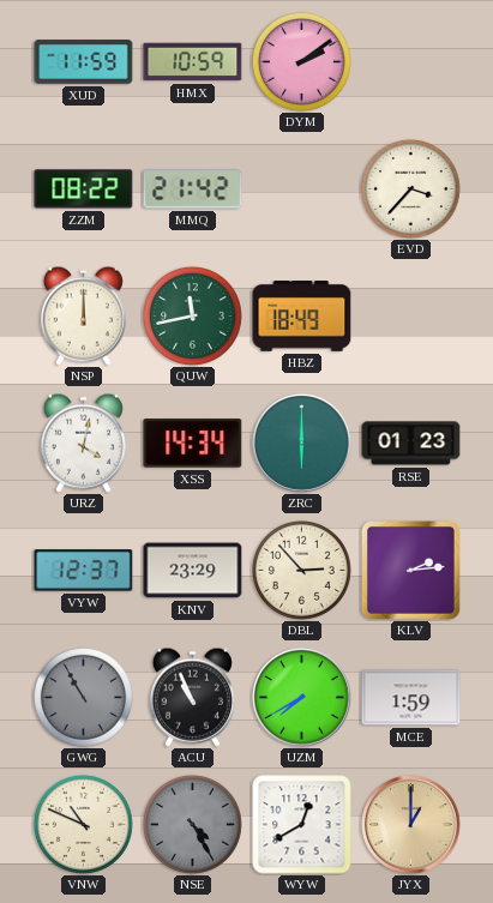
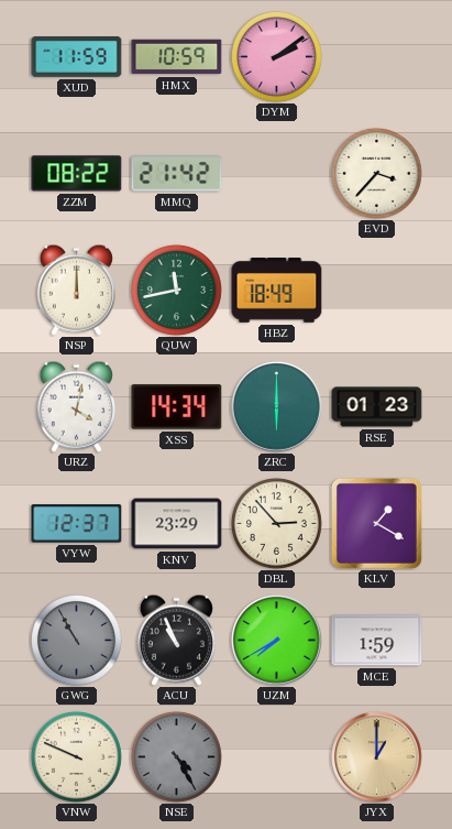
KLV: 2:14 -> 1:20 (376, 523)
VNW: 10:49 -> 9:49 (76, 756)
WYW: 12:40 -> none (302, 825)
